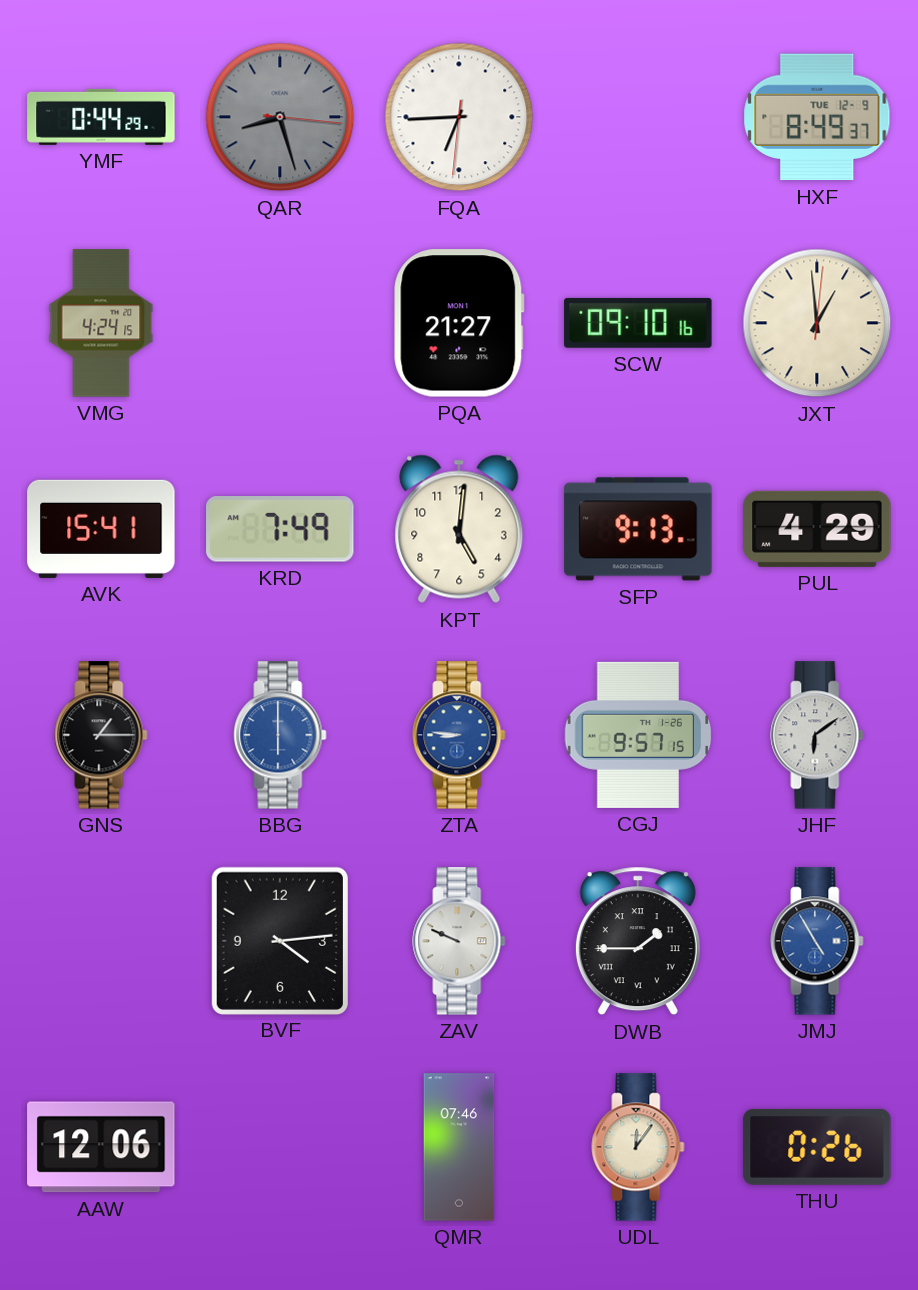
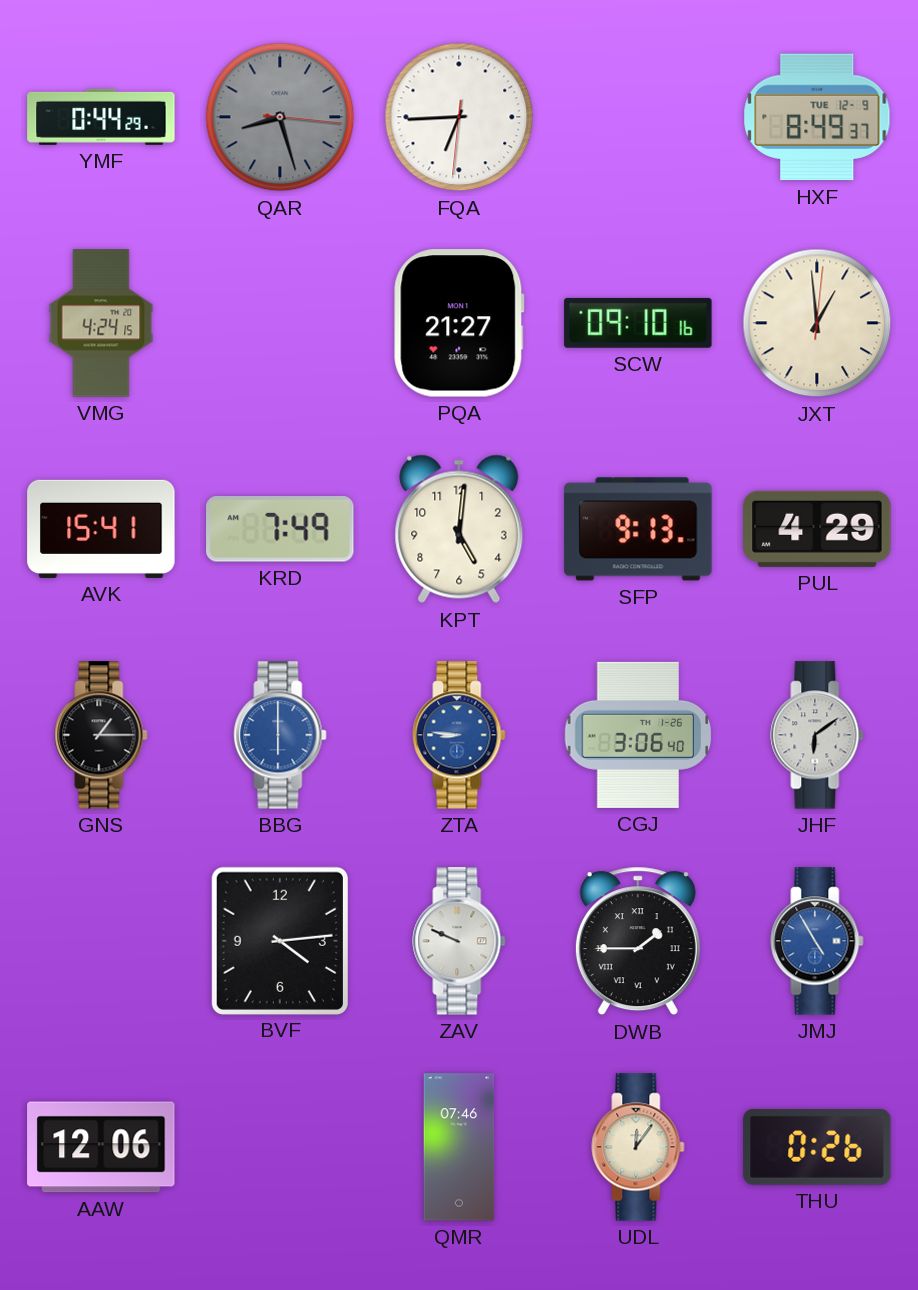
CGJ: 9:57 -> 3:06 (638, 735)
